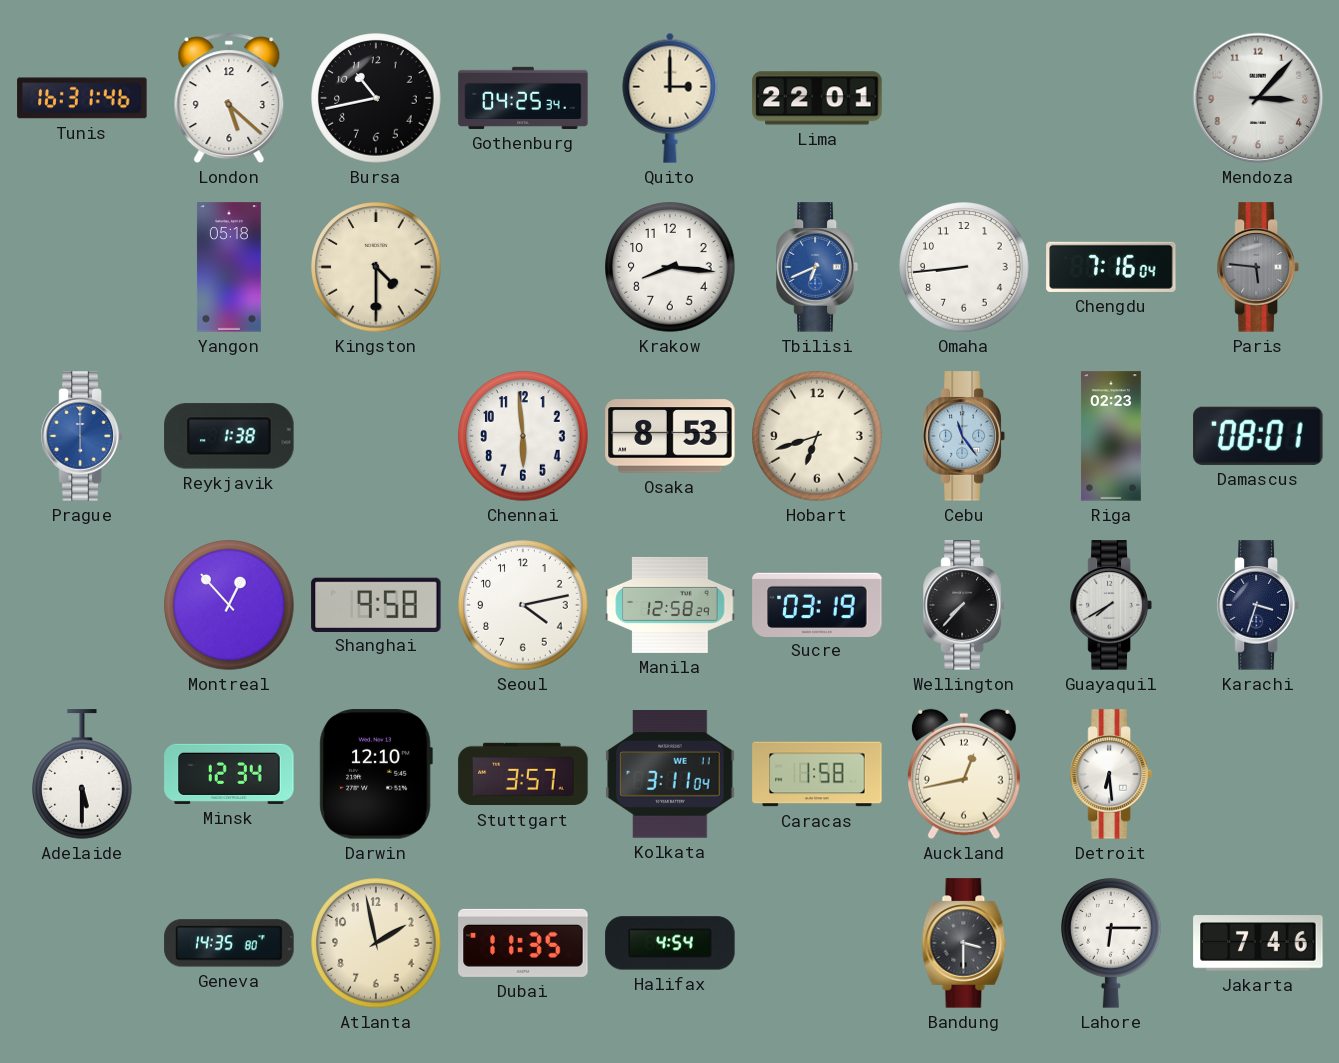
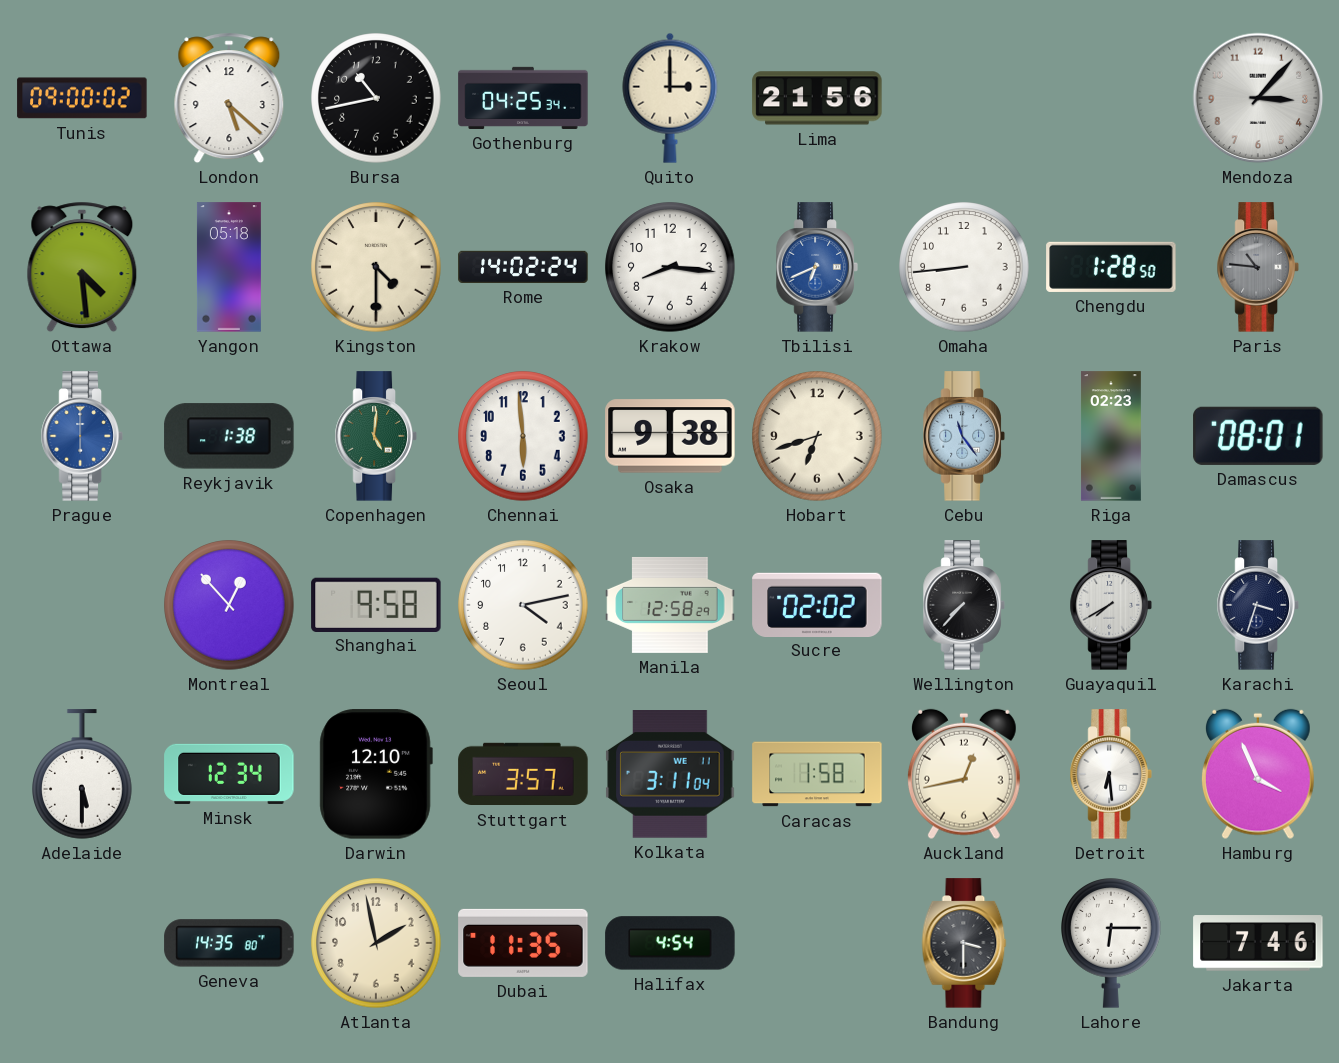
Tunis: 16:31 -> 09:00 (82, 98)
Lima: 22:01 -> 21:56 (817, 98)
Ottawa: none -> 4:29 (82, 267)
Rome: none -> 14:02 (523, 267)
Chengdu: 7:16 -> 1:28 (1111, 267)
Paris: 5:46 -> 10:46 (1258, 267)
Copenhagen: none -> 5:01 (376, 436)
Osaka: 8:53 -> 9:38 (670, 436)
Sucre: 03:19 -> 02:02 (817, 604)
Hamburg: none -> 3:56 (1258, 774)
